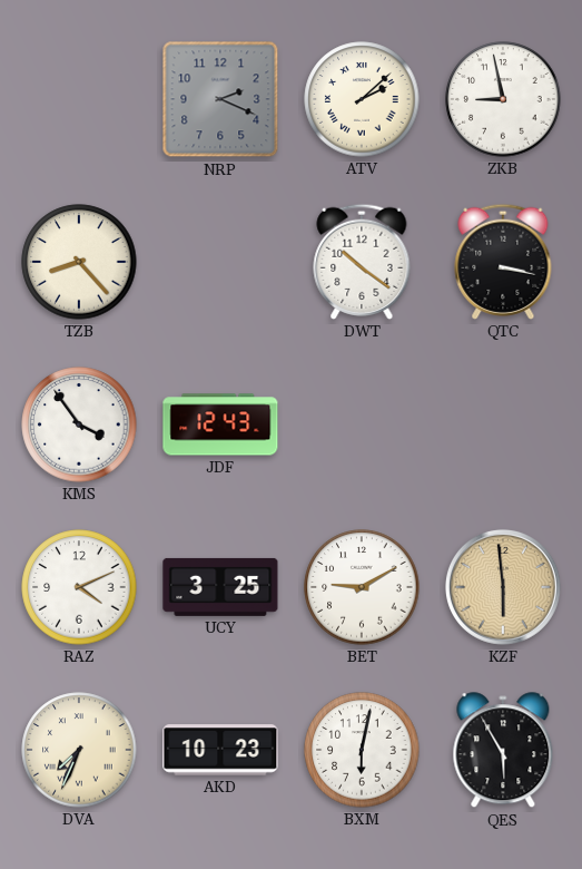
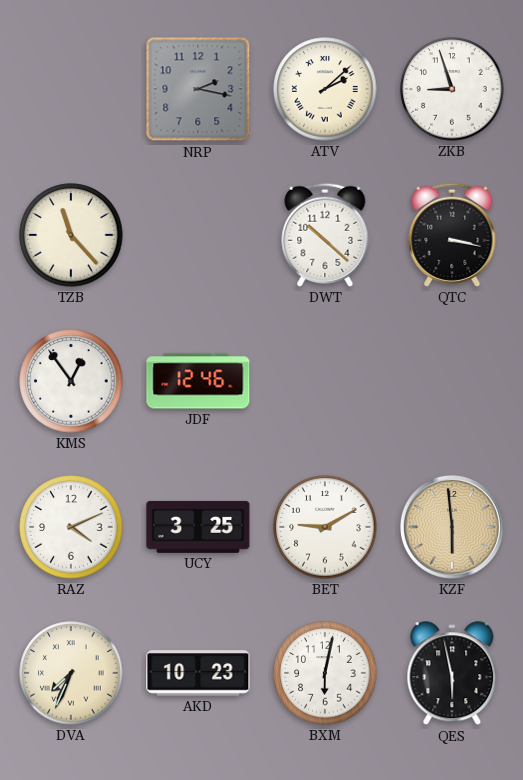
NRP: 2:19 -> 2:17 (198, 89)
ZKB: 8:58 -> 8:57 (452, 89)
TZB: 8:23 -> 11:23 (71, 235)
DWT: 10:21 -> 10:22 (325, 235)
KMS: 3:54 -> 12:54 (71, 381)
JDF: 12:43 -> 12:46 (198, 381)
QES: 5:55 -> 5:58 (452, 674)
